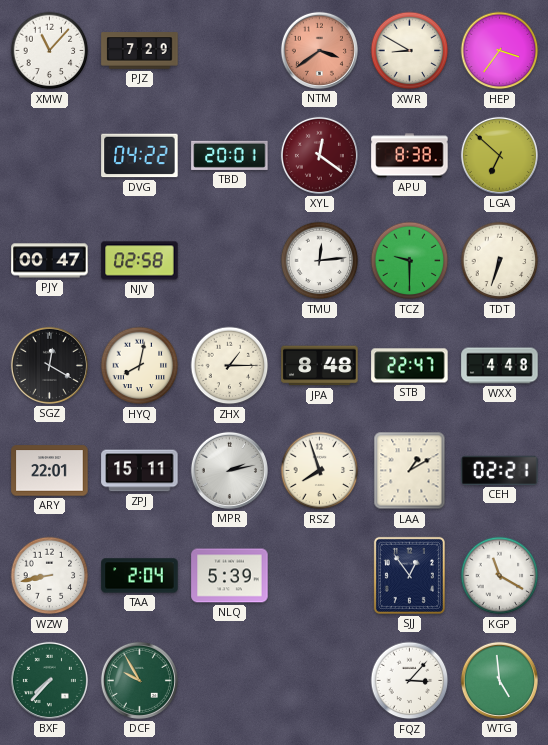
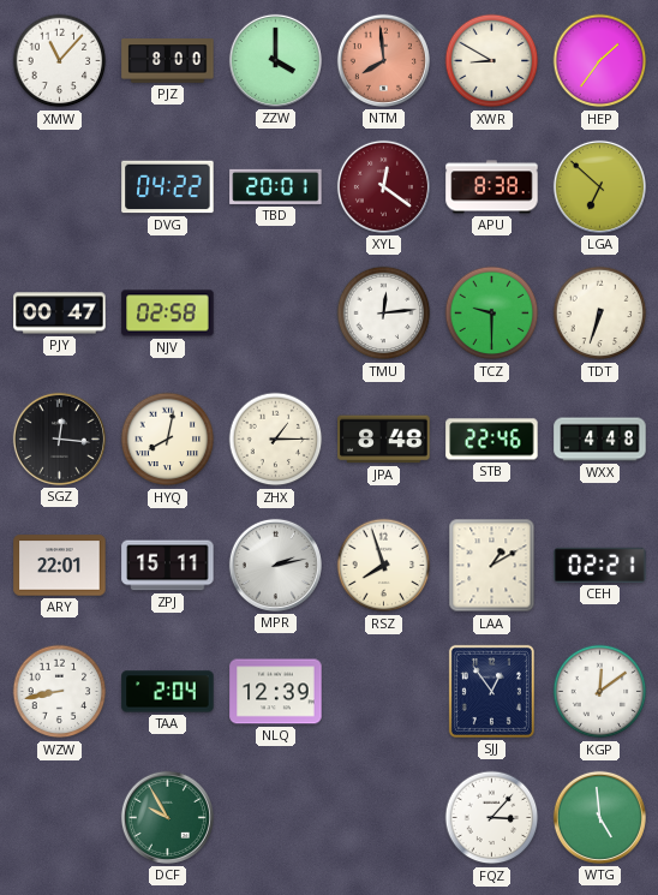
PJZ: 7:29 -> 8:00 (168, 61)
ZZW: none -> 4:00 (275, 60)
NTM: 3:39 -> 7:59 (383, 60)
HEP: 3:36 -> 1:36 (600, 61)
SGZ: 12:20 -> 12:16 (59, 438)
STB: 22:47 -> 22:46 (492, 440)
NLQ: 5:39 -> 12:39 (276, 692)
KGP: 11:20 -> 12:09 (600, 692)
BXF: 7:37 -> none (49, 680)
